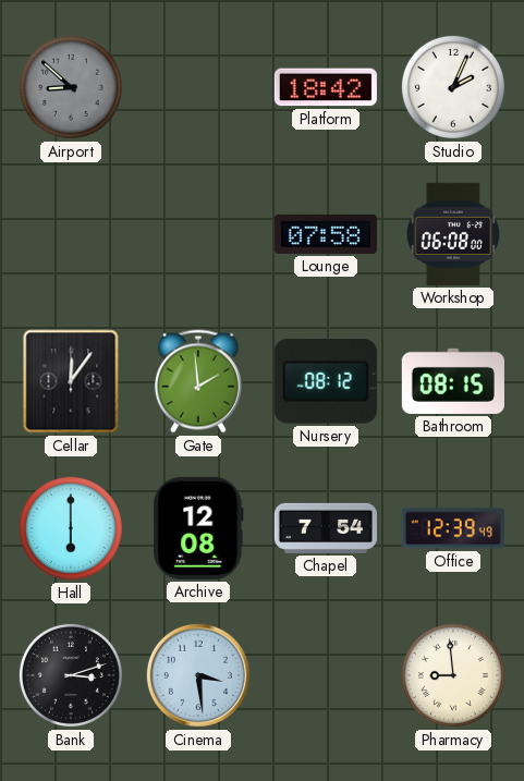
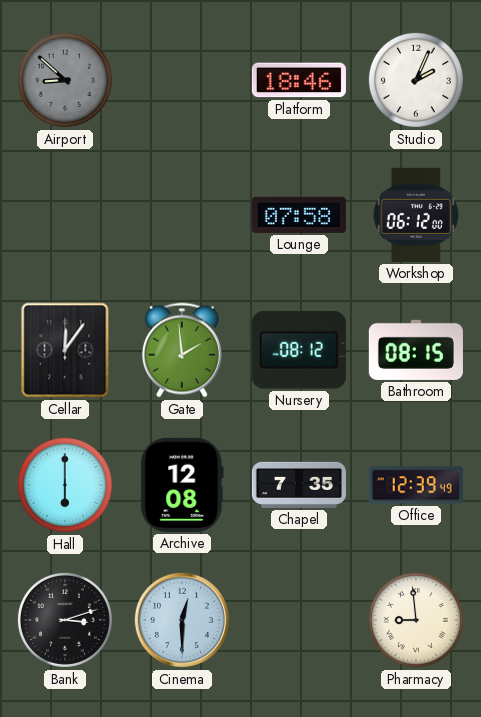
Platform: 18:42 -> 18:46 (299, 80)
Workshop: 06:08 -> 06:12 (416, 215)
Chapel: 7:54 -> 7:35 (299, 485)
Cinema: 3:29 -> 12:30 (182, 620)
